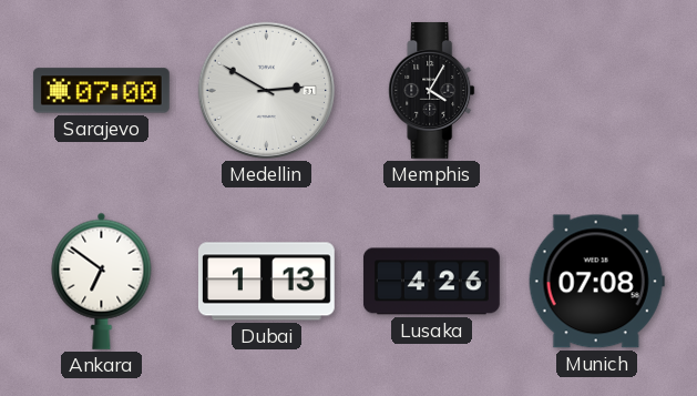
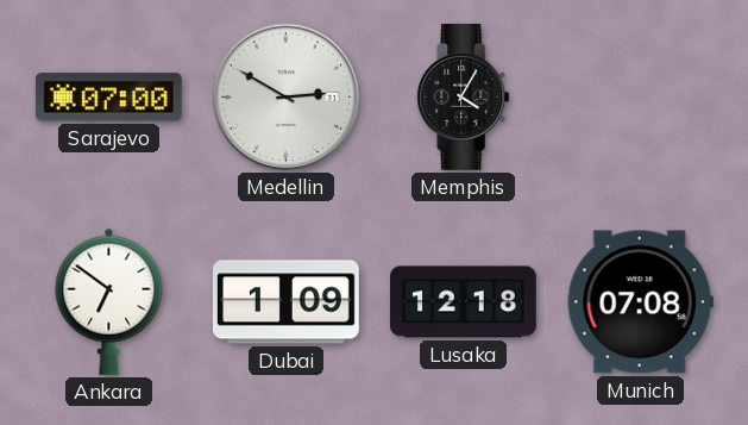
Dubai: 1:13 -> 1:09 (285, 302)
Lusaka: 4:26 -> 12:18 (463, 302)
